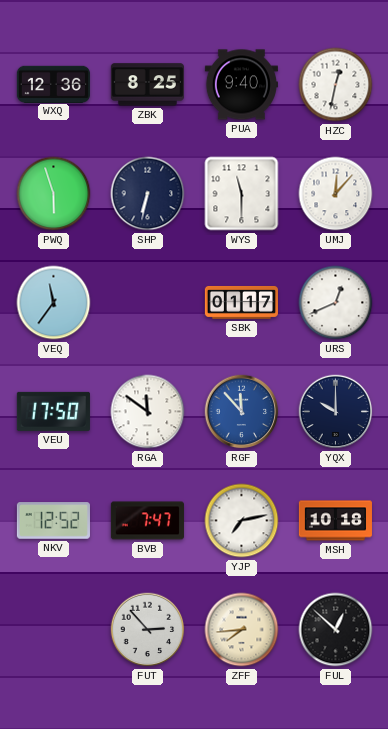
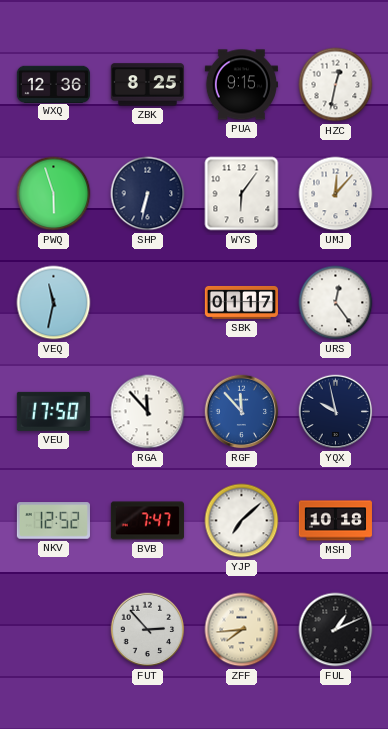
PUA: 9:40 -> 9:15 (241, 85)
WYS: 11:30 -> 6:06 (242, 194)
VEQ: 11:36 -> 11:32 (54, 303)
URS: 12:41 -> 12:24 (336, 303)
RGA: 11:51 -> 11:53 (148, 412)
YQX: 10:00 -> 9:58 (336, 412)
YJP: 7:13 -> 7:08 (242, 521)
FUL: 12:52 -> 1:11 (336, 630)
